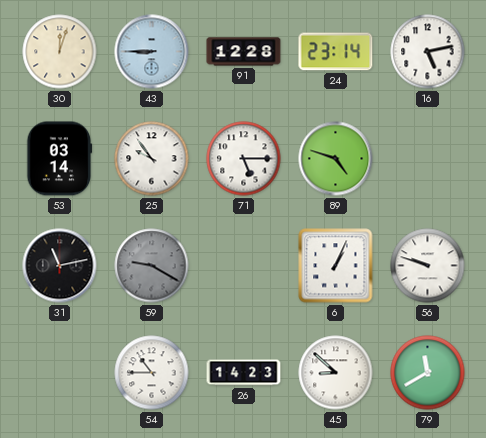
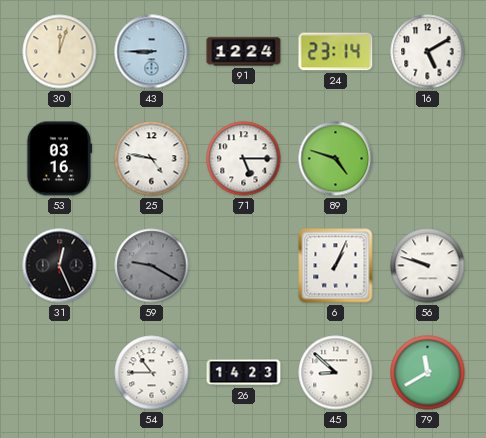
91: 12:28 -> 12:24 (244, 52)
16: 5:13 -> 5:10 (428, 52)
53: 03:14 -> 03:16 (60, 159)
25: 9:54 -> 4:47 (152, 159)
31: 11:13 -> 12:26 (60, 266)
